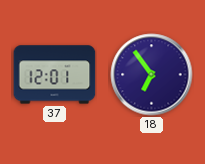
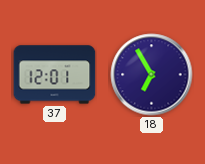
18: 6:54 -> 6:55 (152, 75)
